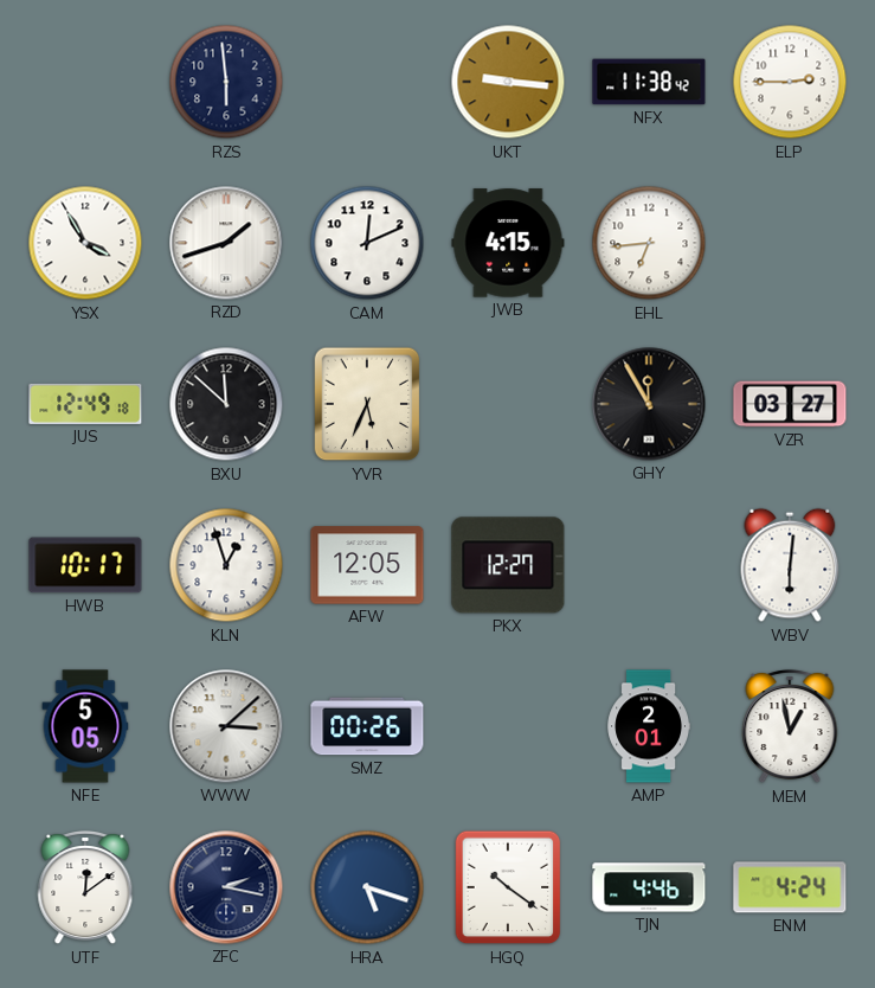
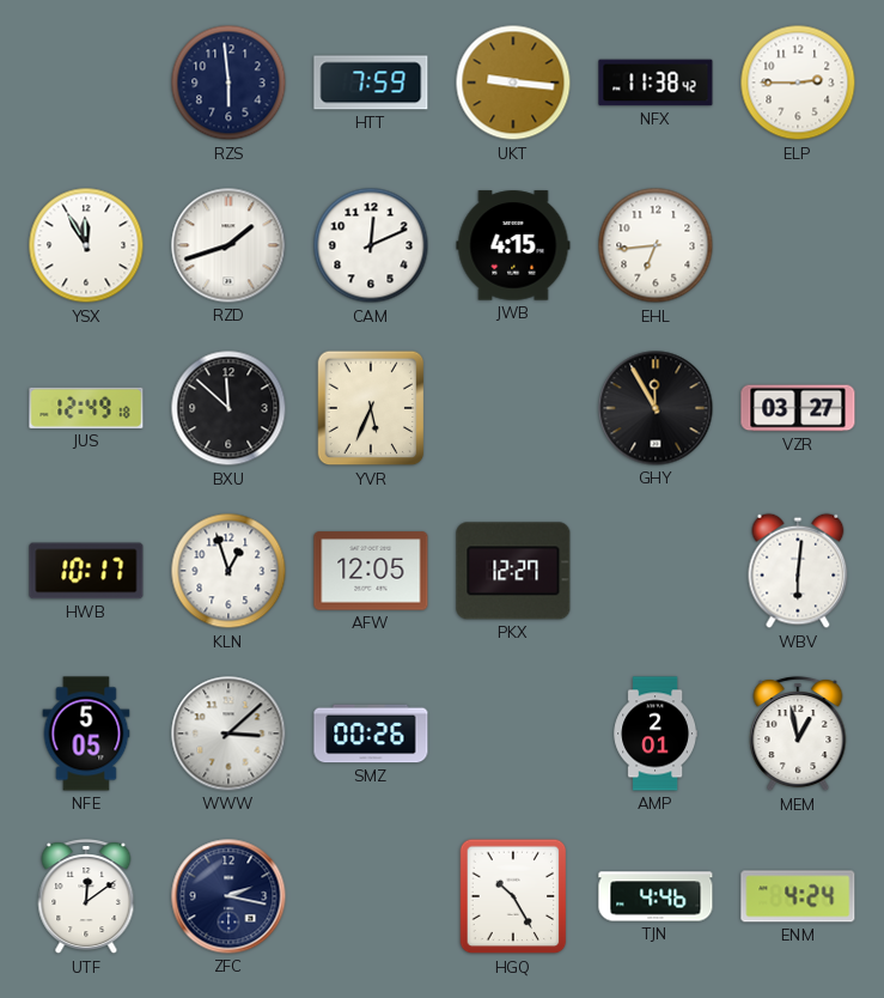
HTT: none -> 7:59 (371, 83)
YSX: 3:55 -> 11:55 (86, 245)
HRA: 5:18 -> none (367, 887)
HGQ: 10:21 -> 10:25 (513, 896)
